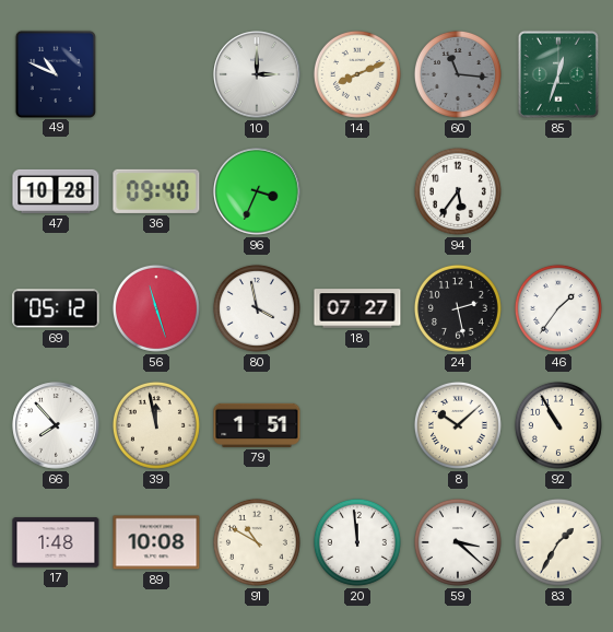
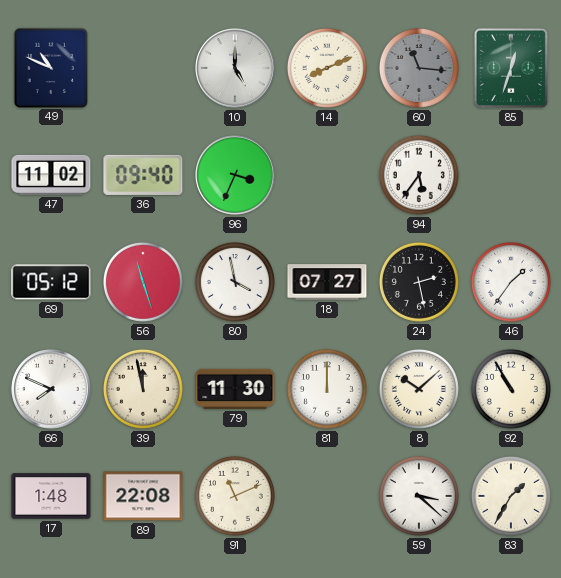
10: 3:00 -> 5:00 (235, 68)
47: 10:28 -> 11:02 (51, 175)
66: 7:53 -> 7:49 (51, 389)
79: 1:51 -> 11:30 (235, 389)
81: none -> 12:00 (327, 389)
89: 10:08 -> 22:08 (143, 496)
91: 10:50 -> 11:11 (235, 496)
20: 11:59 -> none (357, 542)
